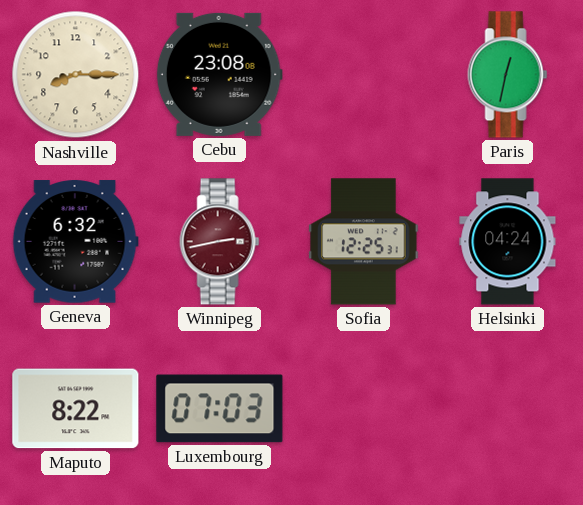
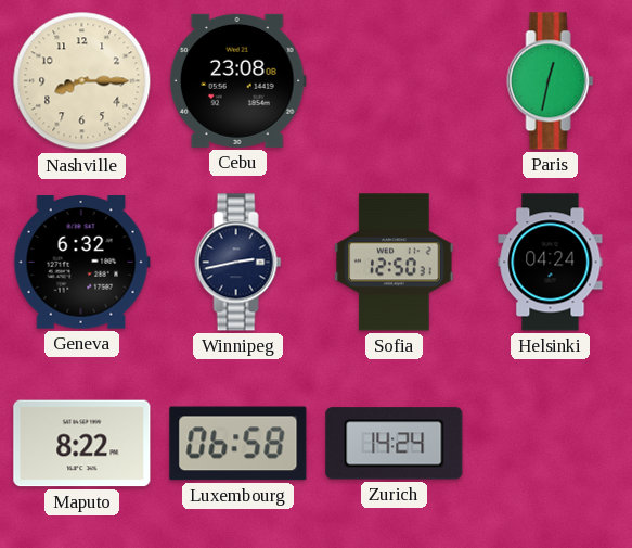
Winnipeg dial: burgundy -> navy (238, 263)
Sofia: 12:25 -> 12:50 (395, 263)
Luxembourg: 07:03 -> 06:58 (238, 444)
Zurich: none -> 14:24 (395, 444)
